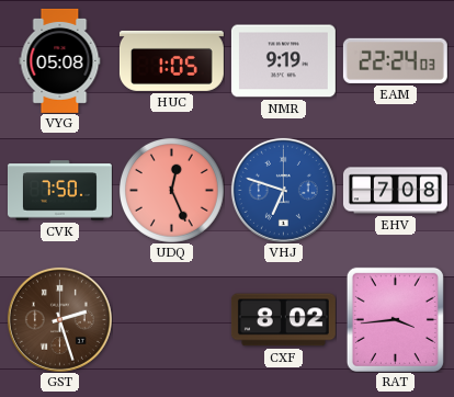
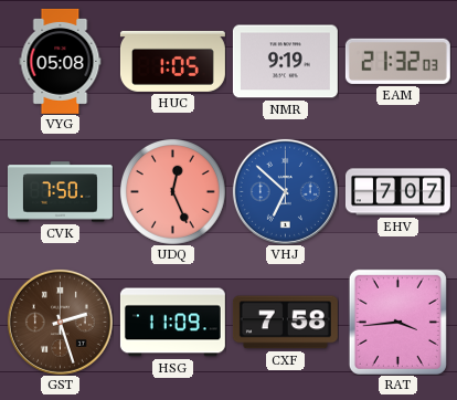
EAM: 22:24 -> 21:32 (397, 61)
VHJ: 6:48 -> 6:52 (285, 191)
EHV: 7:08 -> 7:07 (397, 192)
HSG: none -> 11:09 (172, 323)
CXF: 8:02 -> 7:58 (285, 323)
